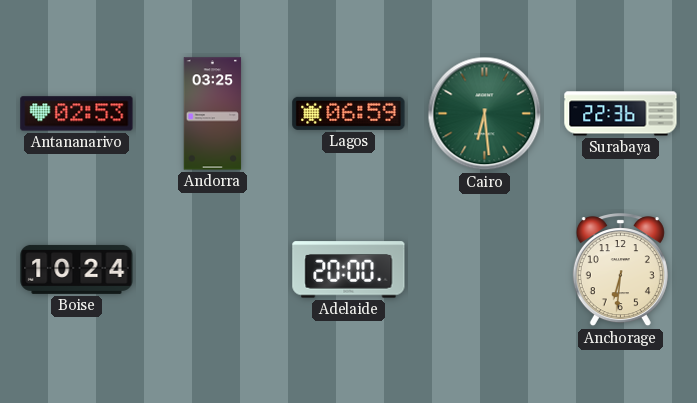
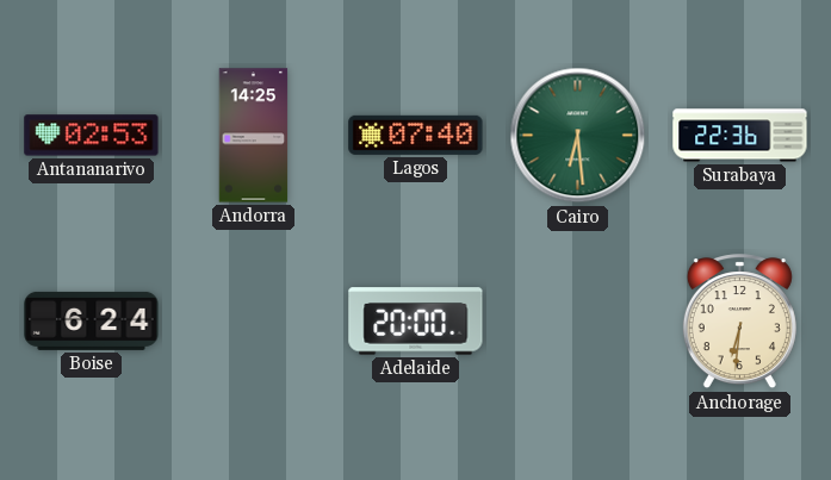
Andorra: 03:25 -> 14:25 (254, 136)
Lagos: 06:59 -> 07:40 (416, 135)
Boise: 10:24 -> 6:24 (92, 320)
